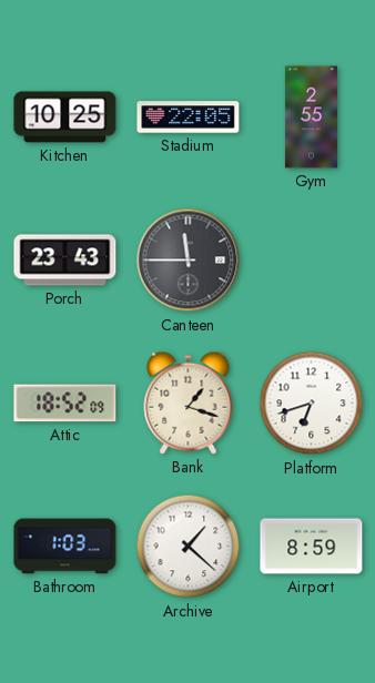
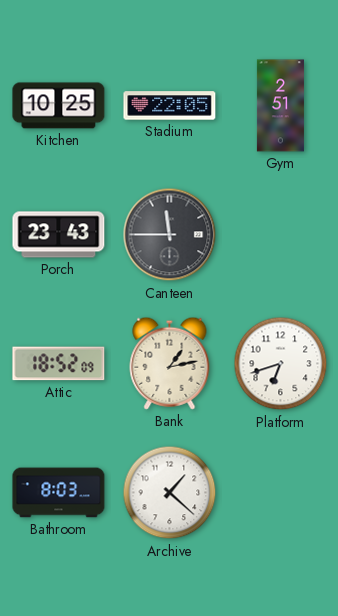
Gym: 2:55 -> 2:51 (280, 106)
Bank: 1:18 -> 1:13 (170, 363)
Bathroom: 1:03 -> 8:03 (59, 493)
Airport: 8:59 -> none (312, 547)
